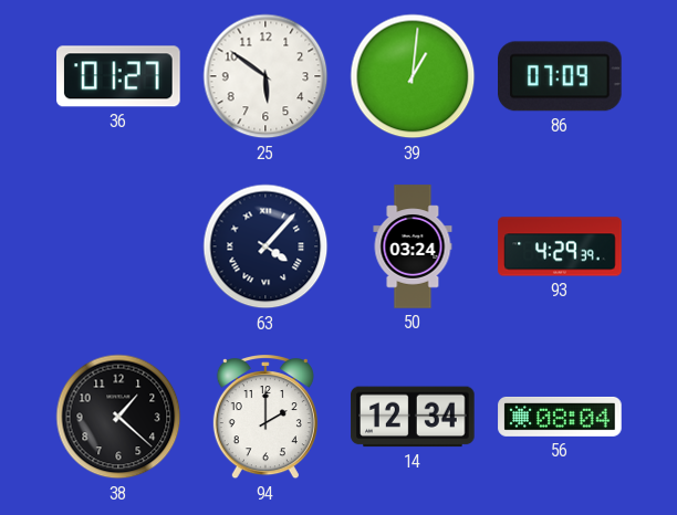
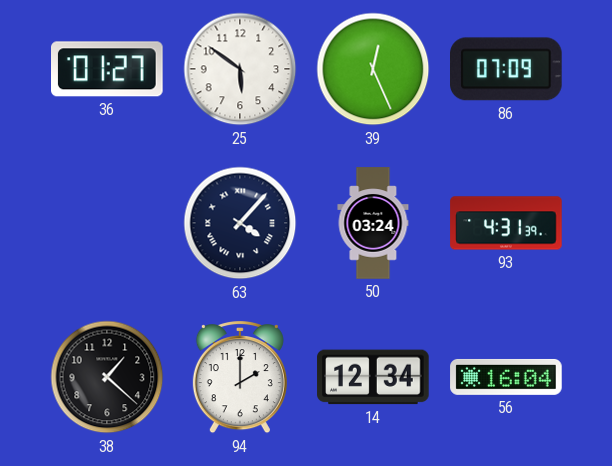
39: 1:01 -> 12:26 (373, 69)
93: 4:29 -> 4:31 (506, 223)
56: 08:04 -> 16:04 (506, 377)
